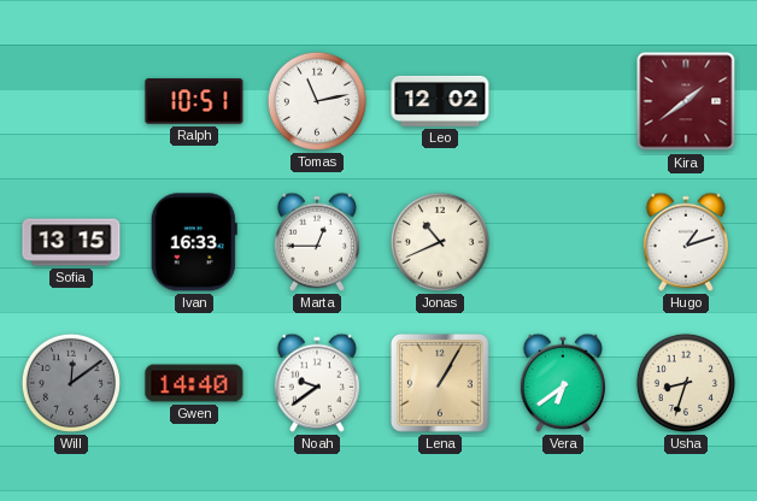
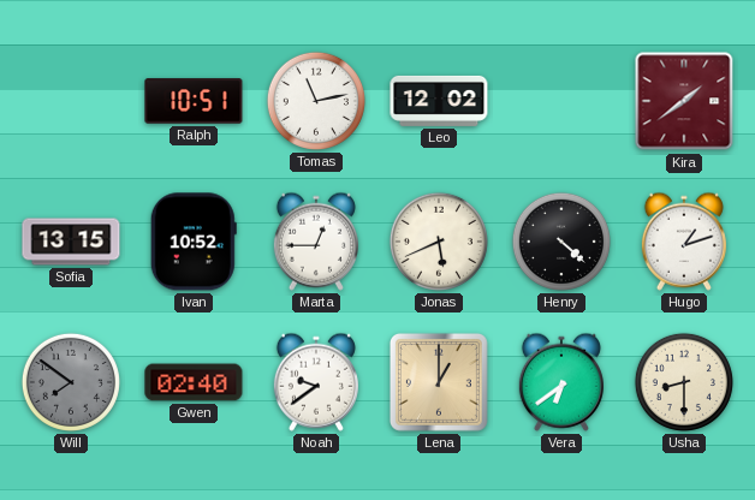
Ivan: 16:33 -> 10:52 (194, 242)
Jonas: 10:41 -> 5:41 (439, 242)
Henry: none -> 4:22 (561, 242)
Will: 12:09 -> 7:51 (71, 382)
Gwen: 14:40 -> 02:40 (194, 382)
Lena: 1:05 -> 1:00 (439, 382)
Usha: 8:33 -> 8:30 (684, 382)
